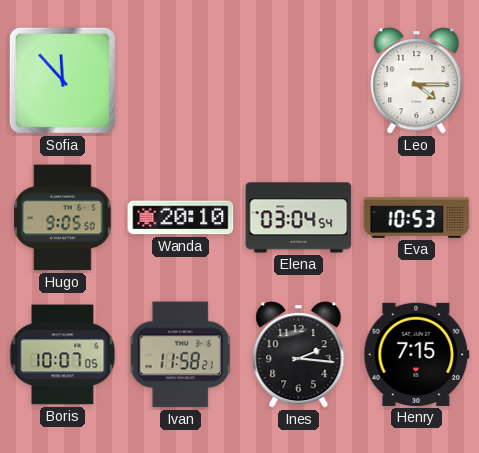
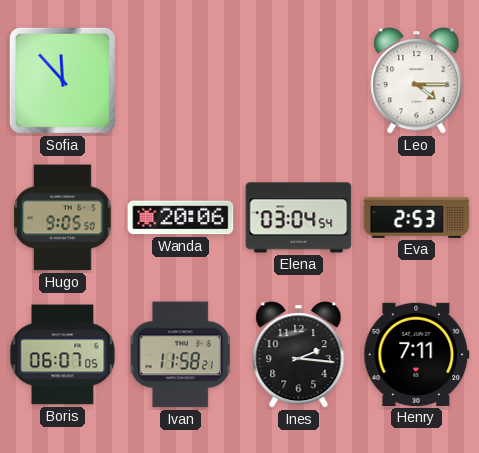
Wanda: 20:10 -> 20:06 (181, 218)
Eva: 10:53 -> 2:53 (417, 217)
Boris: 10:07 -> 06:07 (63, 355)
Henry: 7:15 -> 7:11 (417, 354)
